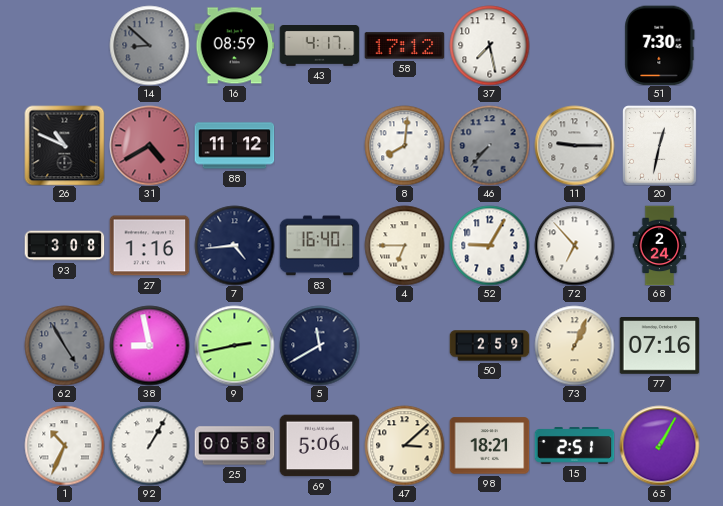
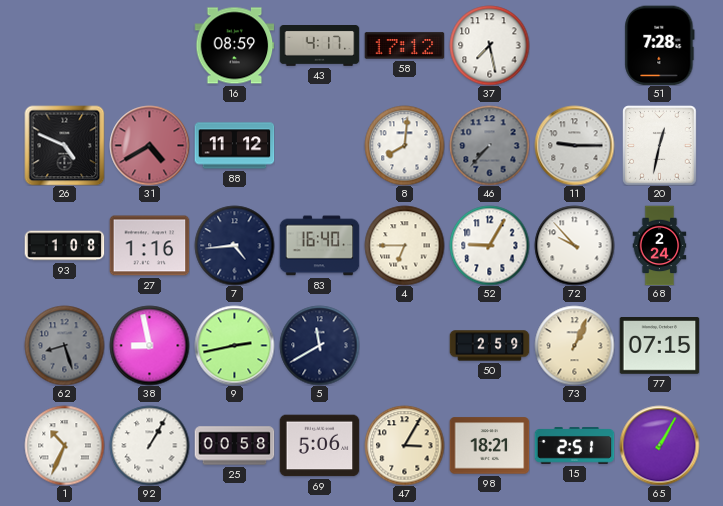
14: 8:52 -> none (149, 45)
51: 7:30 -> 7:28 (660, 45)
26: 10:49 -> 4:49 (64, 145)
93: 3:08 -> 1:08 (64, 246)
72: 6:53 -> 9:53 (574, 245)
62: 4:55 -> 8:27 (64, 345)
77: 07:16 -> 07:15 (659, 346)
47: 3:08 -> 3:05 (404, 445)
